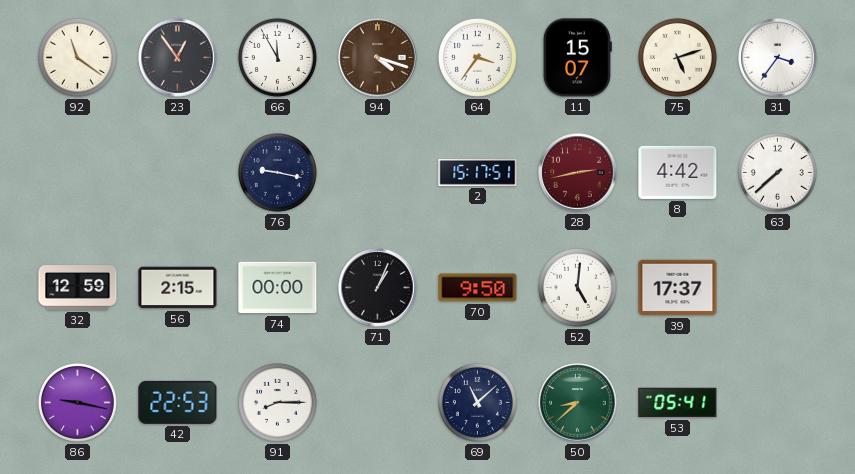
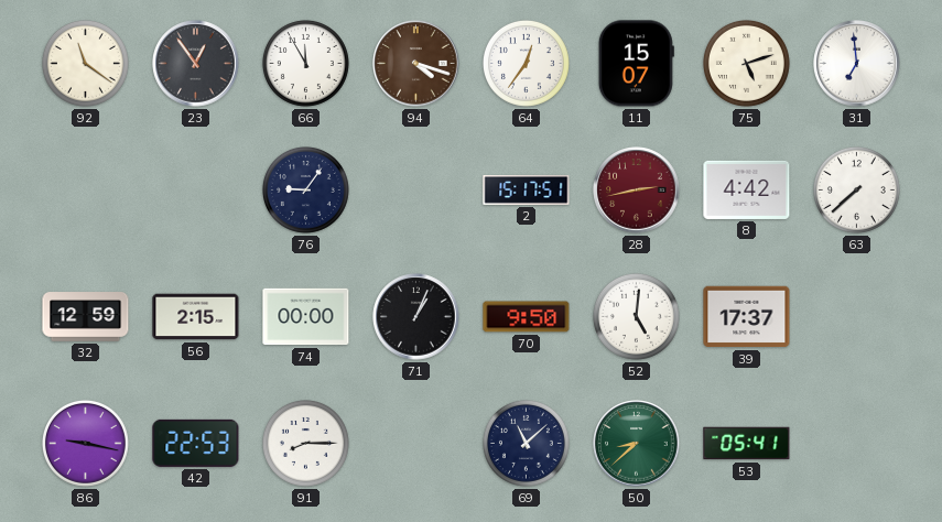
64: 3:36 -> 12:36 (526, 63)
31: 3:36 -> 6:59 (857, 64)
76: 9:17 -> 9:06 (305, 189)
